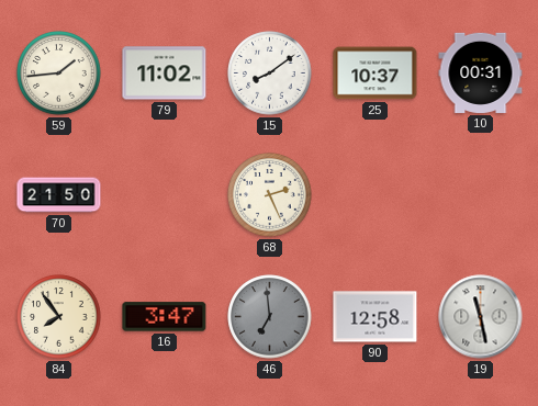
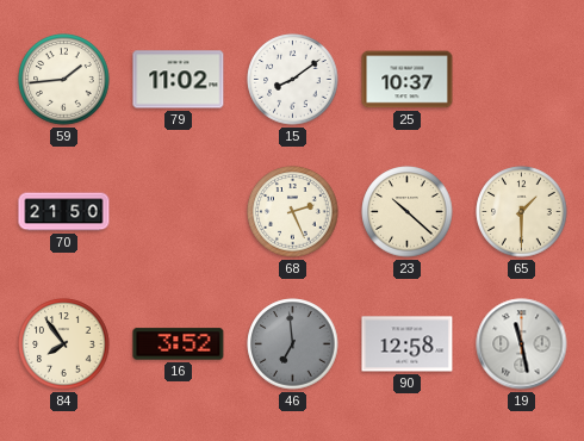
10: 00:31 -> none (481, 72)
23: none -> 10:22 (408, 212)
65: none -> 1:30 (522, 212)
16: 3:47 -> 3:52 (179, 344)
